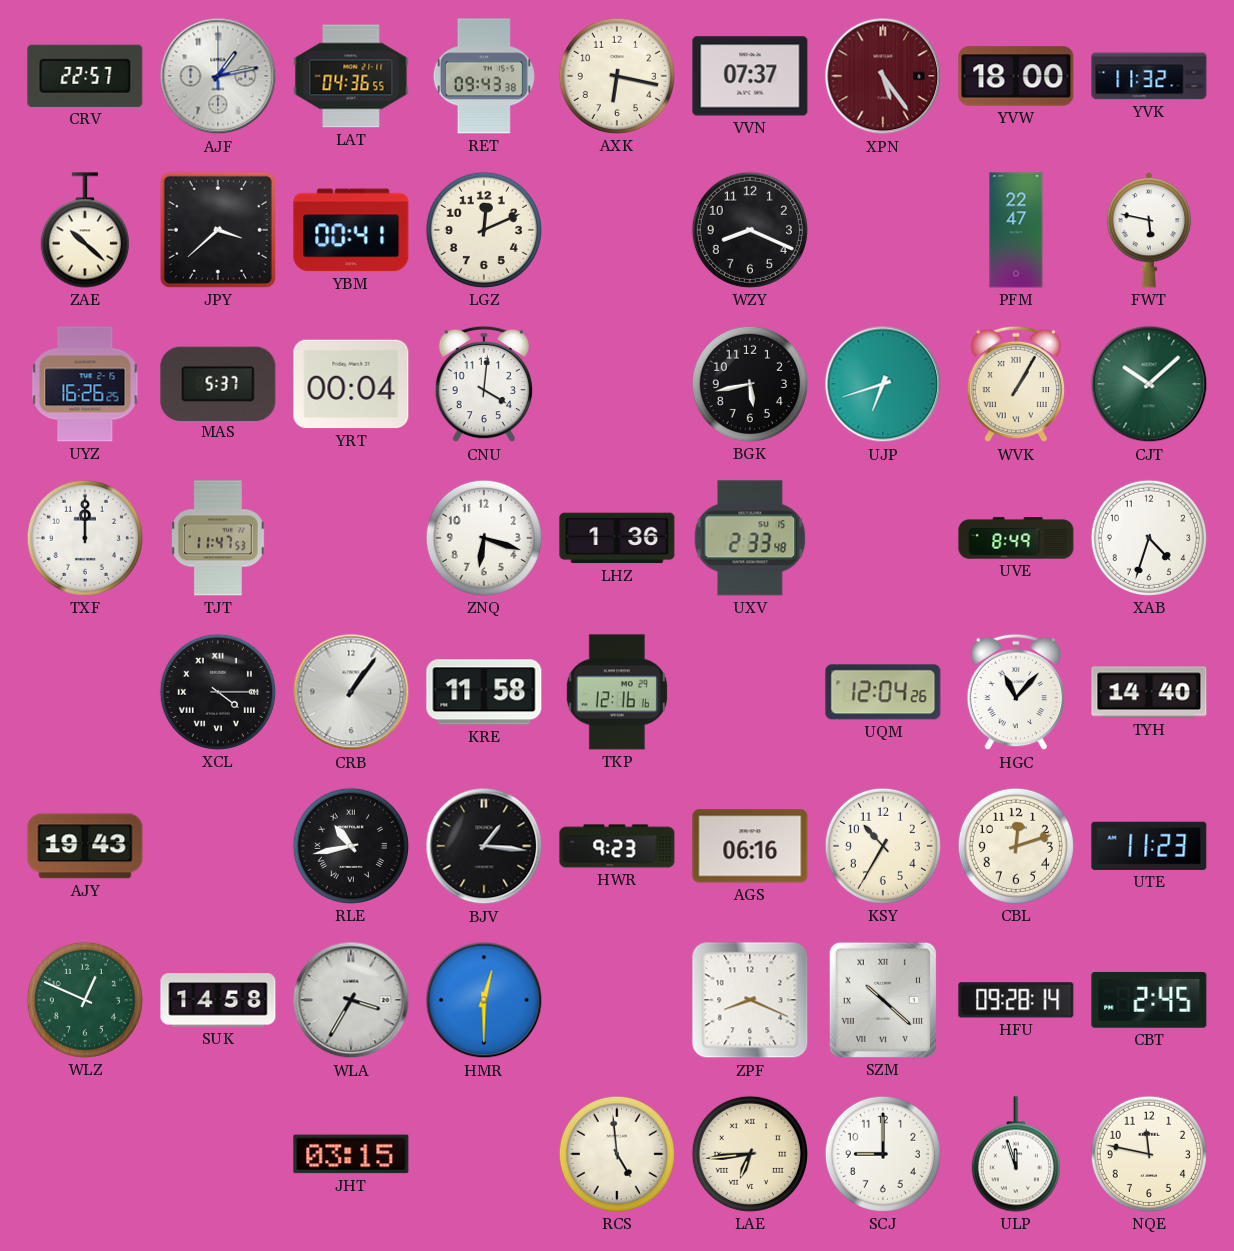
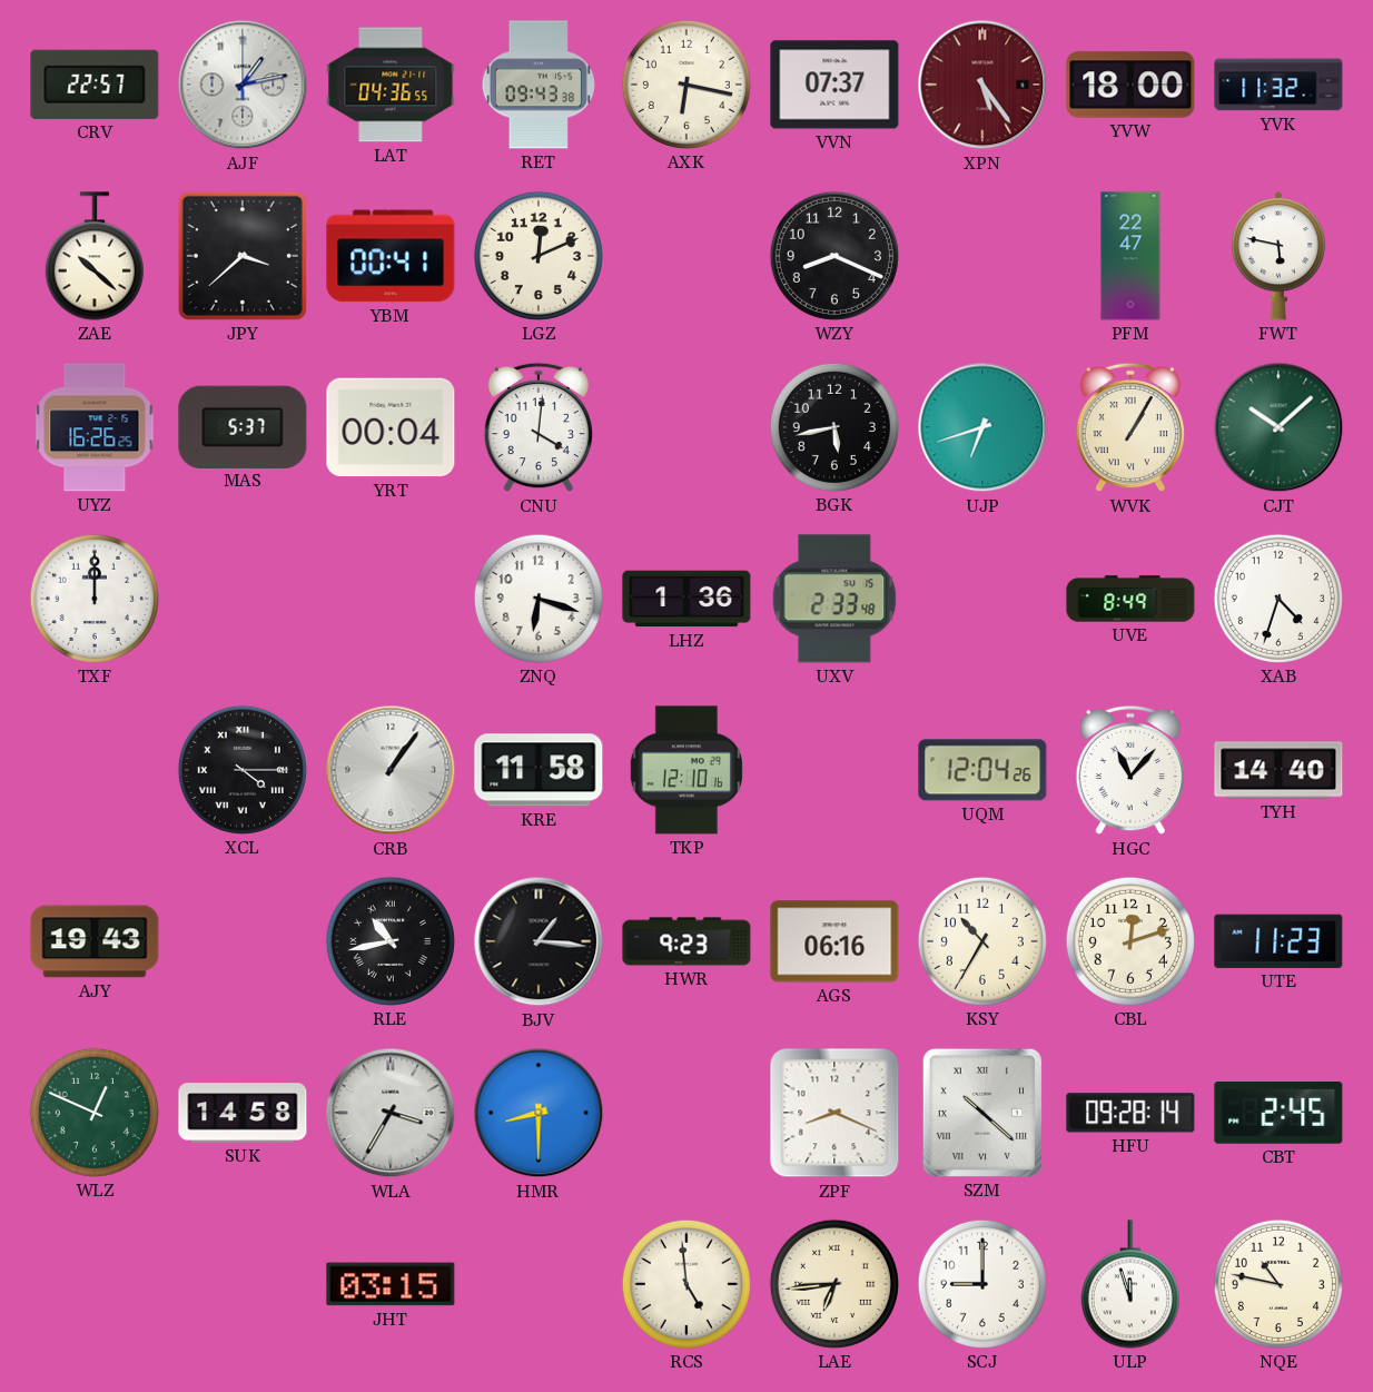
TJT: 11:47 -> none (219, 538)
TKP: 12:16 -> 12:10 (686, 770)
HMR: 12:30 -> 8:30 (539, 1113)
NQE: 11:47 -> 10:47 (1278, 1284)
